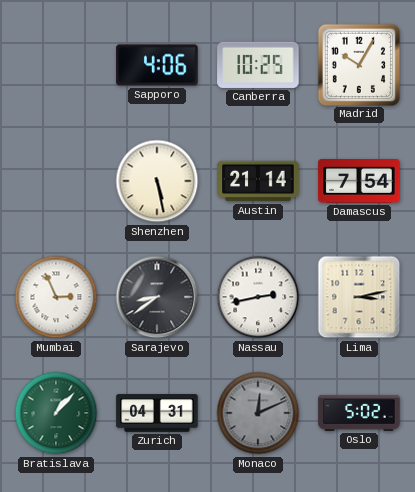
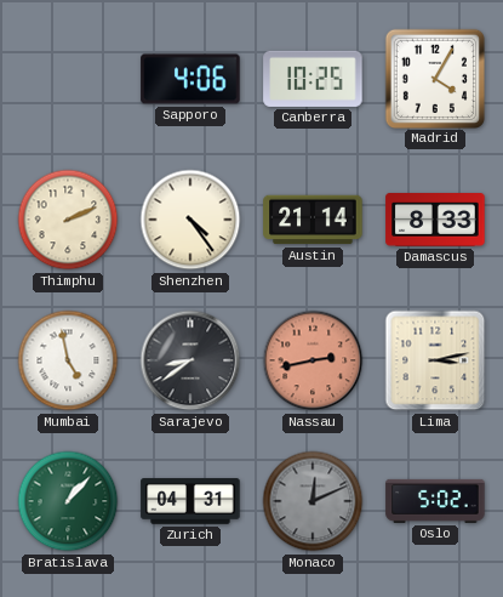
Madrid: 10:05 -> 4:05 (434, 78)
Thimphu: none -> 2:11 (68, 220)
Shenzhen: 5:28 -> 4:24 (190, 220)
Damascus: 7:54 -> 8:33 (435, 221)
Mumbai: 2:56 -> 4:58 (68, 360)
Nassau dial: white -> salmon (313, 360)
